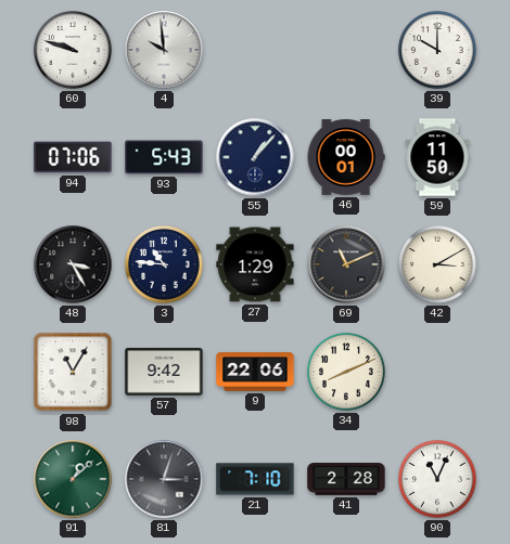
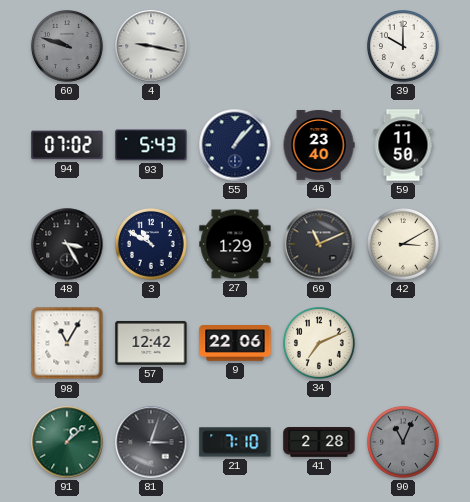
60 dial: white -> grey (68, 47)
4: 9:59 -> 9:17 (151, 46)
94: 07:06 -> 07:02 (67, 145)
46: 00:01 -> 23:40 (319, 146)
3: 10:46 -> 10:50 (152, 245)
57: 9:42 -> 12:42 (151, 343)
34: 8:11 -> 7:11 (320, 344)
90 dial: white -> grey (404, 443)
